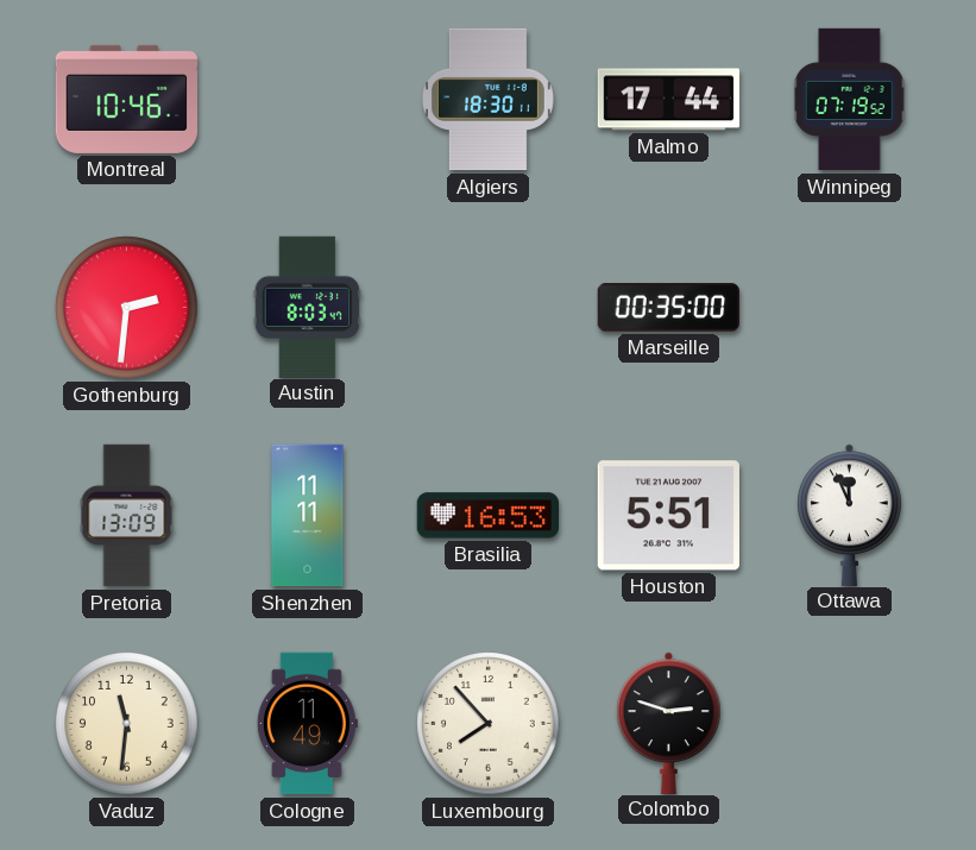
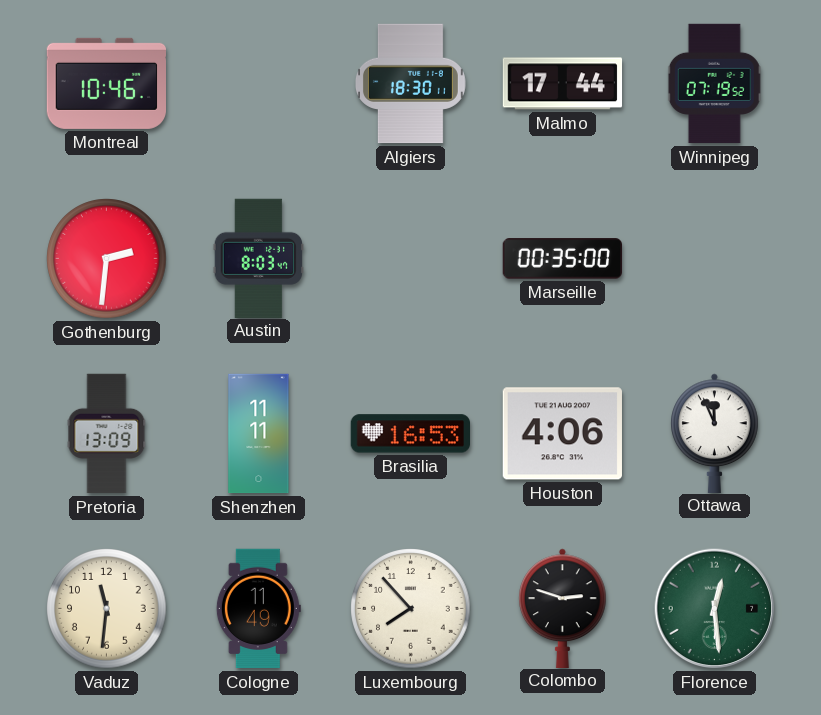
Houston: 5:51 -> 4:06 (562, 434)
Florence: none -> 12:29 (715, 609)
